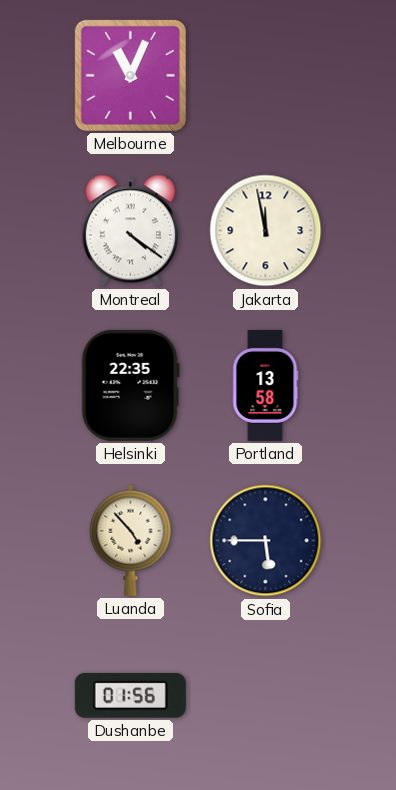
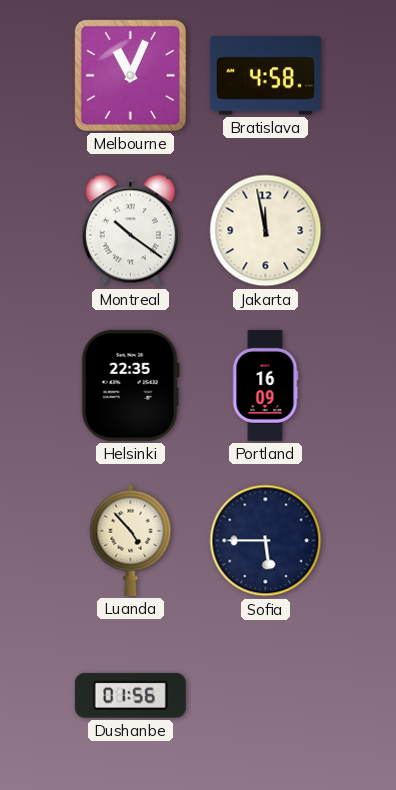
Bratislava: none -> 4:58 (265, 76)
Montreal: 4:21 -> 10:21 (130, 231)
Portland: 13:58 -> 16:09 (265, 385)
